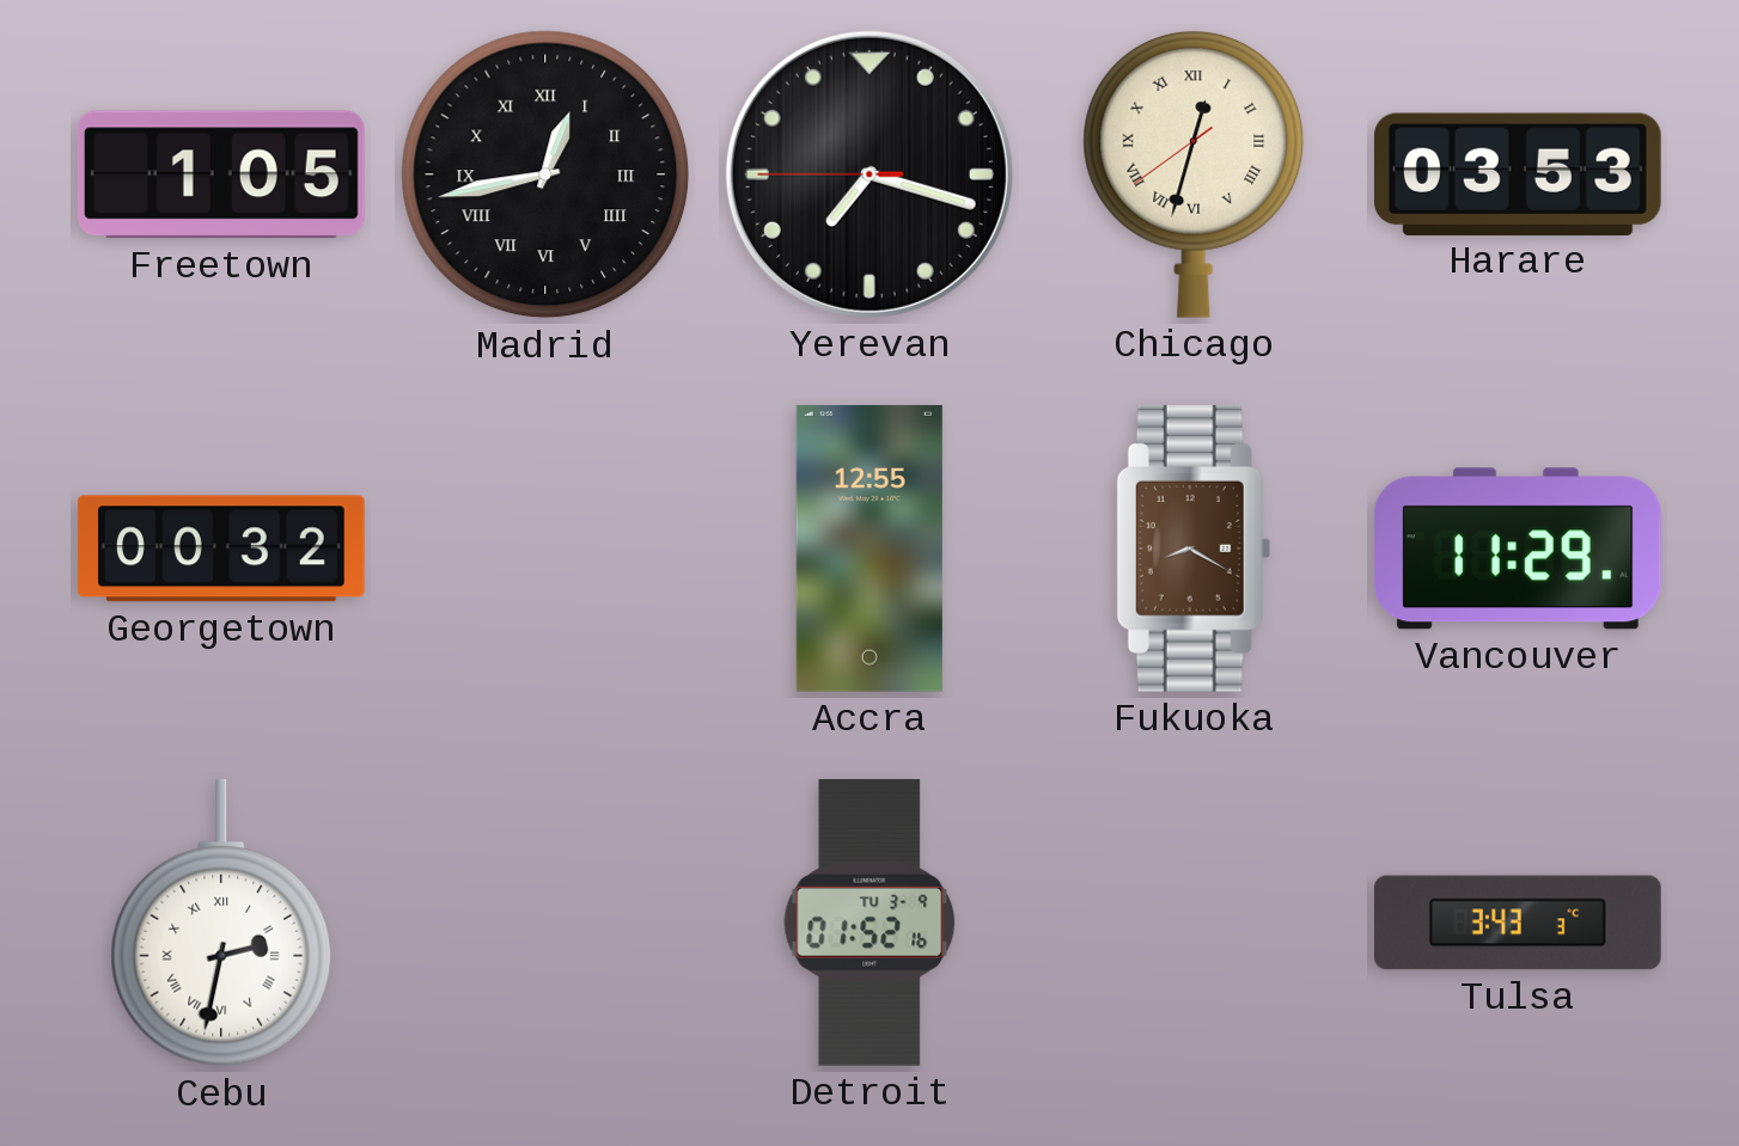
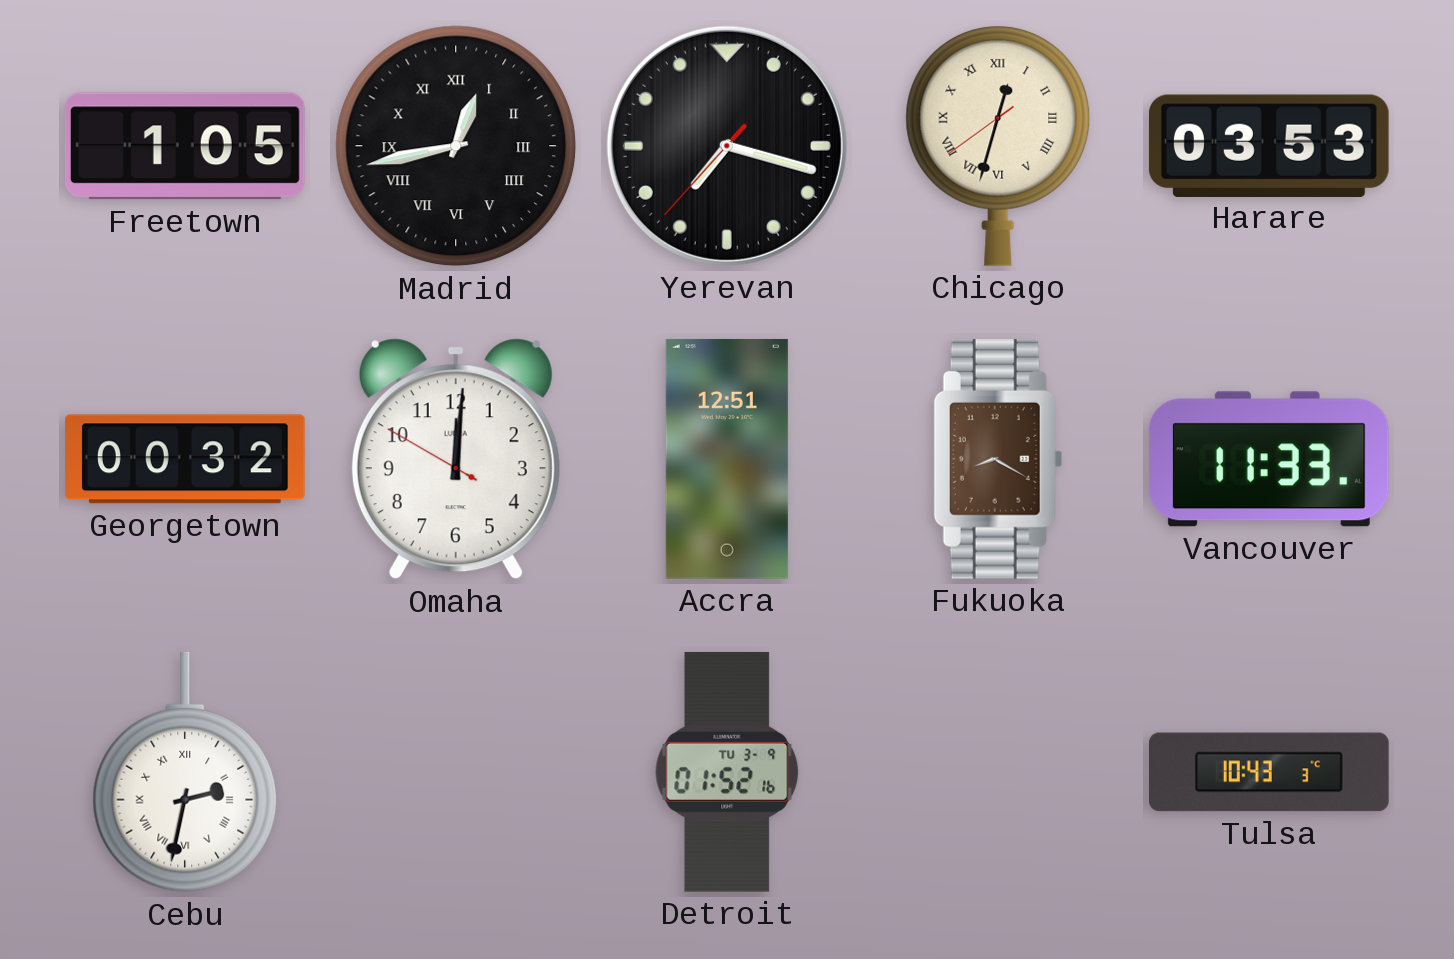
Yerevan: 7:17:45 -> 7:17:37 (727, 146)
Omaha: none -> 12:00 (456, 459)
Accra: 12:55 -> 12:51 (727, 459)
Vancouver: 11:29 -> 11:33 (1269, 459)
Tulsa: 3:43 -> 10:43 (1270, 772)
